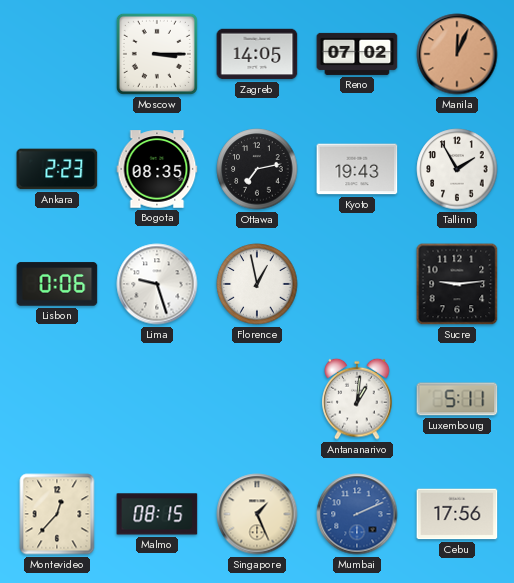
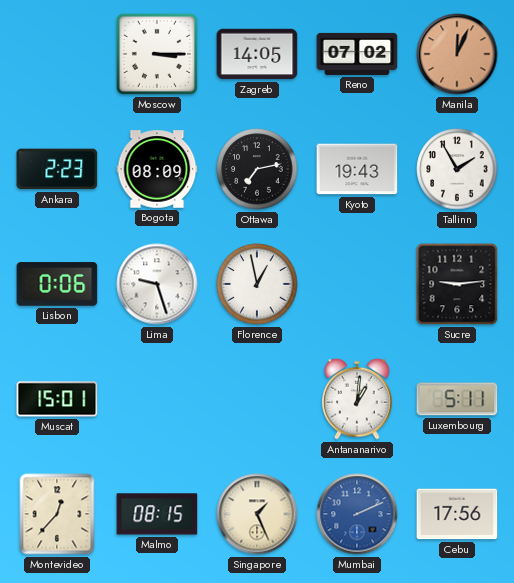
Bogota: 08:35 -> 08:09 (157, 169)
Muscat: none -> 15:01 (57, 399)
